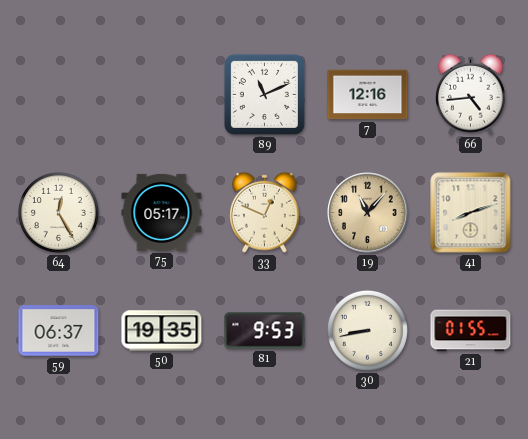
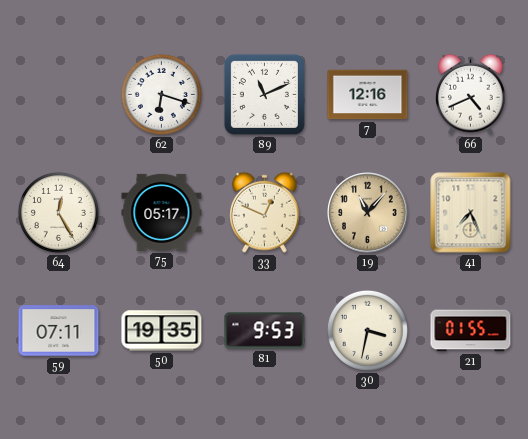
62: none -> 6:18 (161, 94)
66: 4:44 -> 4:41 (471, 94)
41: 8:12 -> 7:26 (471, 213)
59: 06:37 -> 07:11 (59, 331)
30: 8:43 -> 3:32 (367, 330)
